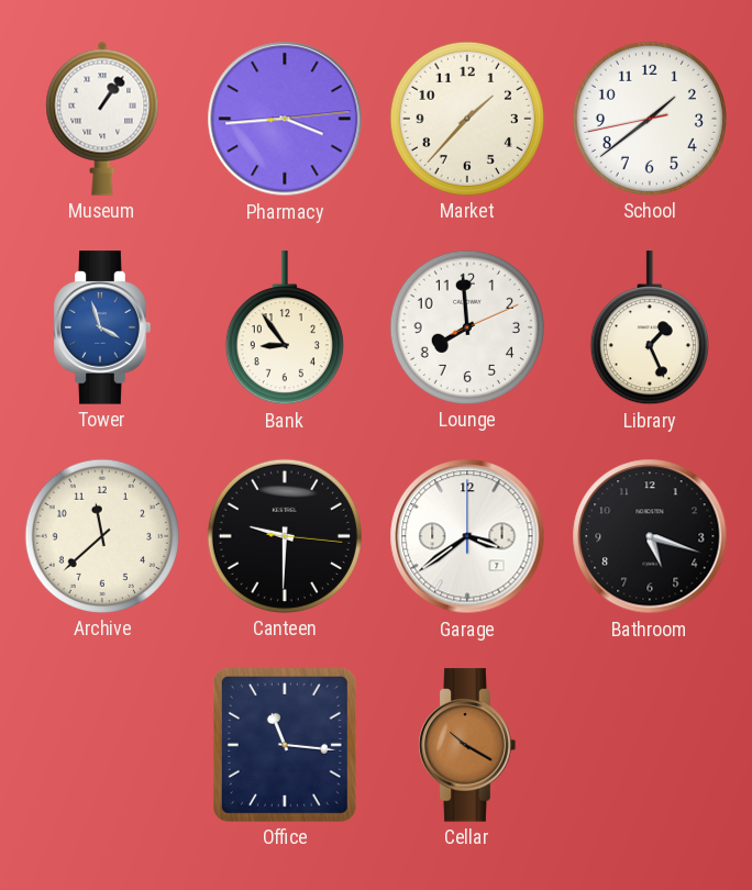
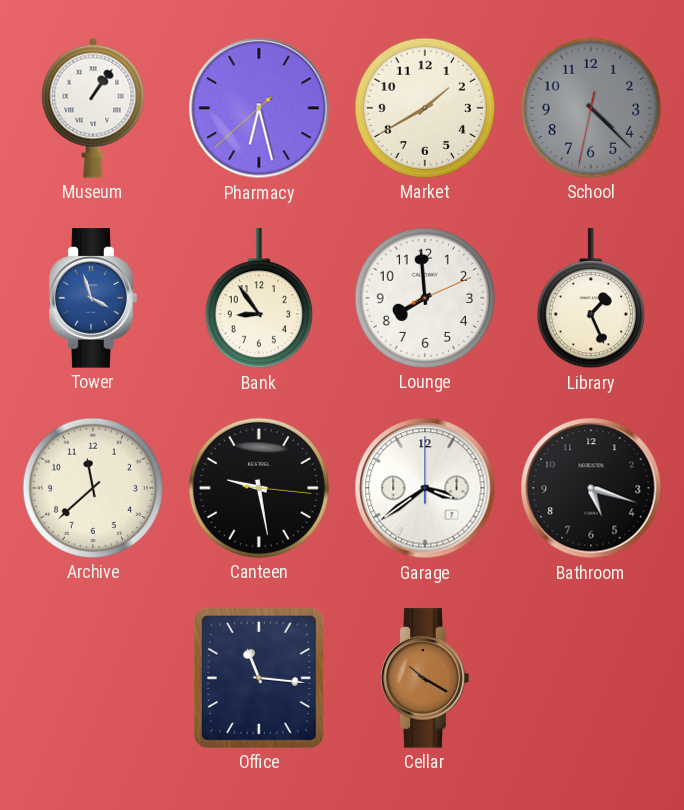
Pharmacy: 3:44 -> 6:27 (259, 108)
Market: 1:37 -> 1:40 (425, 108)
School: 1:38 -> 4:22 (591, 108)
School dial: white -> grey (591, 108)
Canteen: 9:30 -> 9:28 (259, 488)
